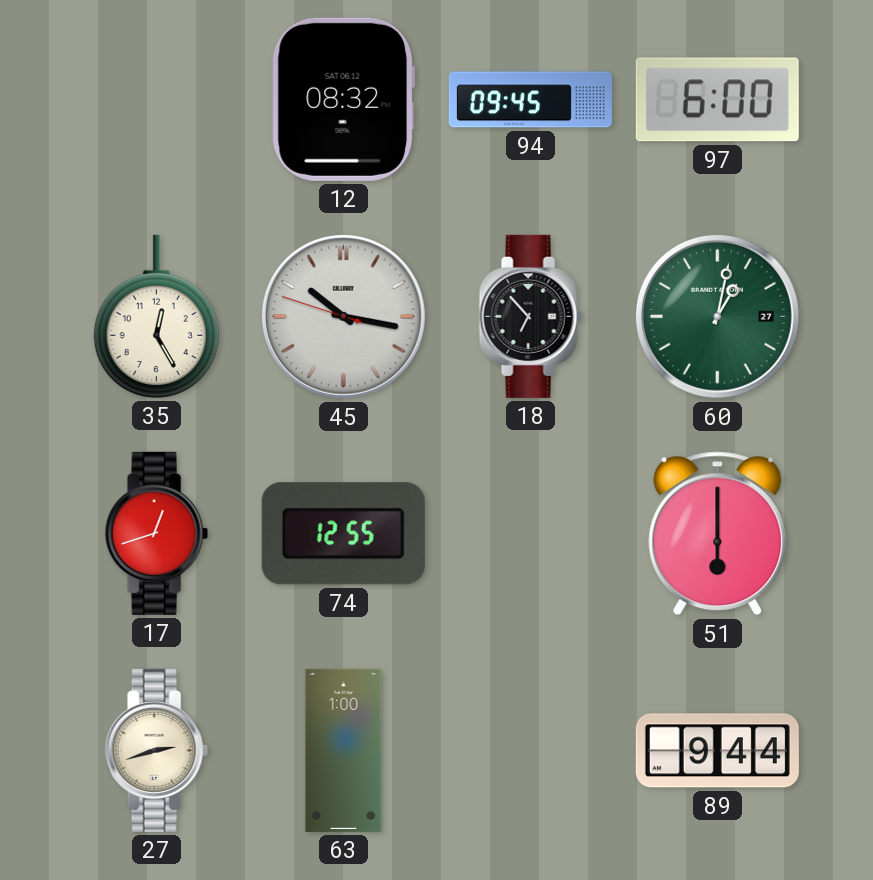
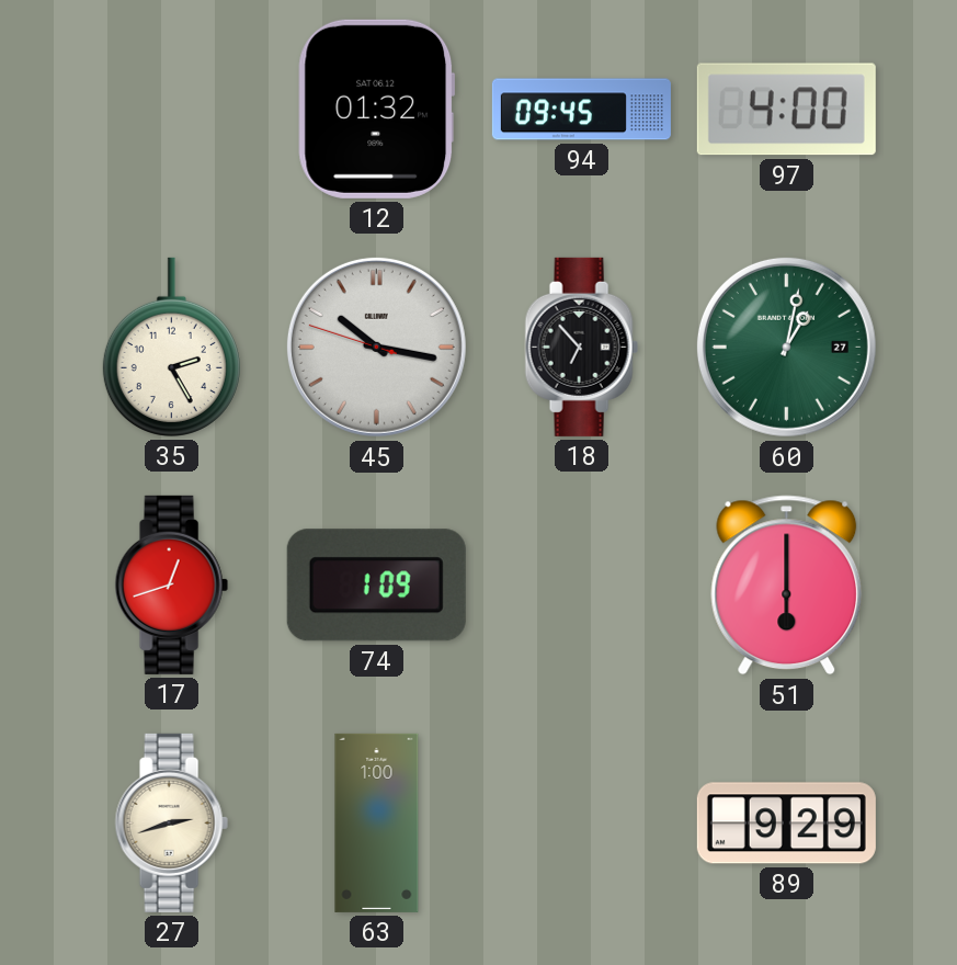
12: 08:32 -> 01:32 (377, 109)
97: 6:00 -> 4:00 (786, 110)
35: 12:25 -> 2:25 (171, 347)
74: 12:55 -> 1:09 (376, 586)
89: 9:44 -> 9:29 (786, 824)
